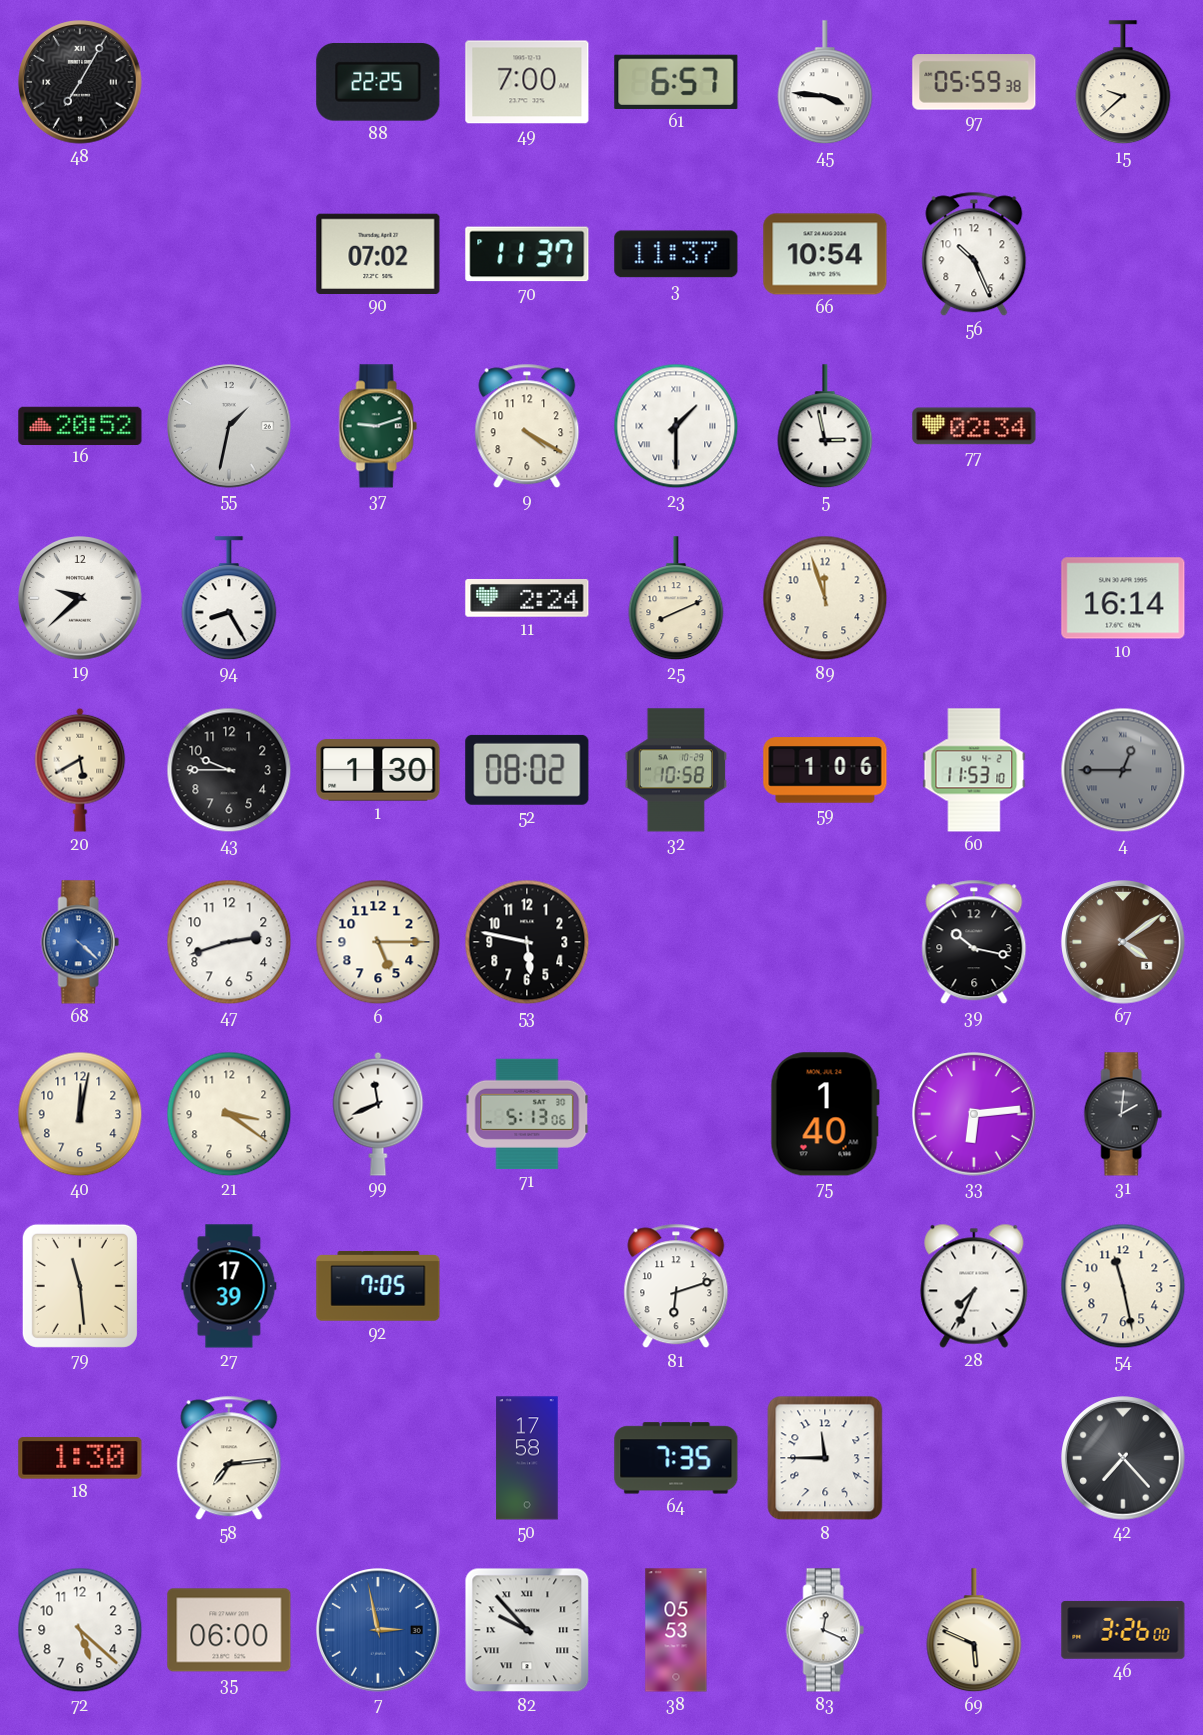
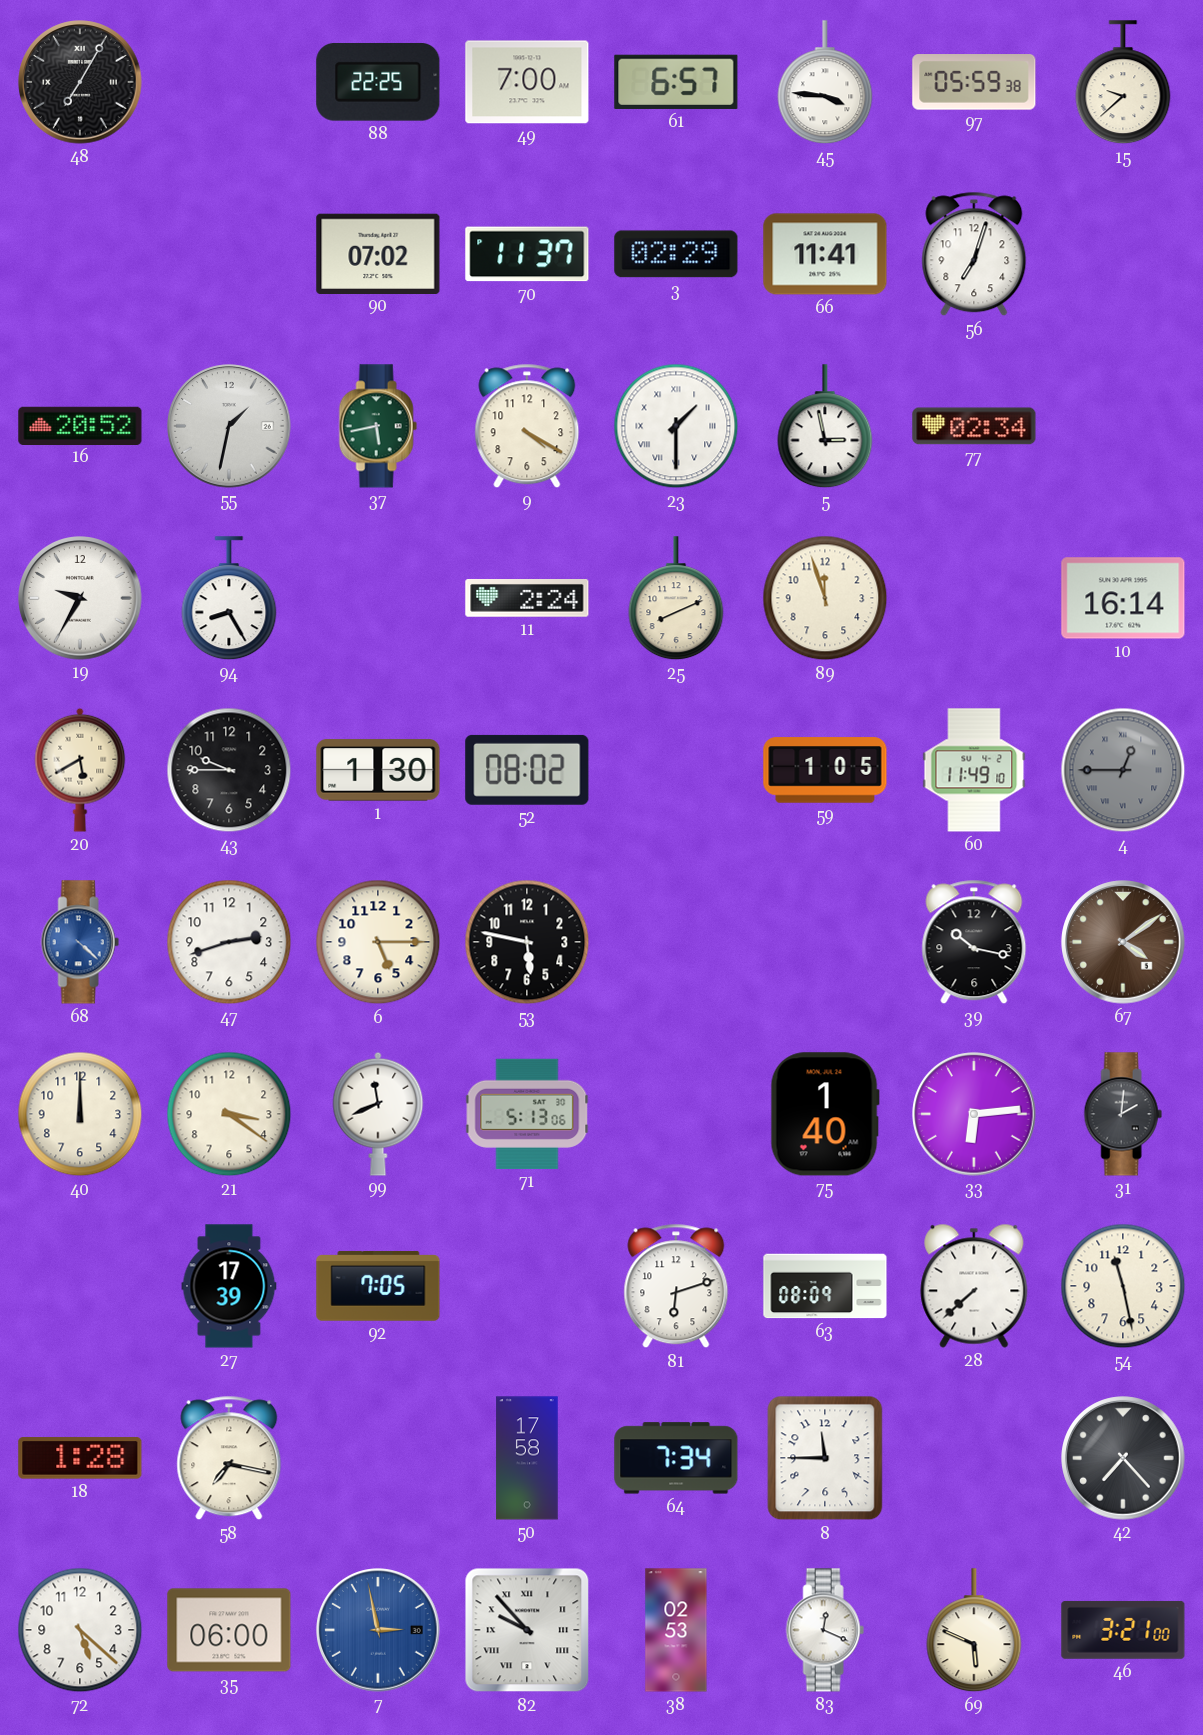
3: 11:37 -> 02:29 (676, 254)
66: 10:54 -> 11:41 (825, 254)
56: 10:26 -> 7:03 (974, 254)
37: 9:12 -> 5:43 (378, 426)
19: 9:38 -> 9:35 (80, 598)
32: 10:58 -> none (675, 770)
59: 1:06 -> 1:05 (825, 770)
60: 11:53 -> 11:49 (974, 770)
40: 12:02 -> 12:00 (80, 1114)
79: 11:29 -> none (80, 1286)
63: none -> 08:09 (825, 1286)
28: 7:34 -> 7:38 (974, 1286)
18: 1:30 -> 1:28 (80, 1458)
58: 7:14 -> 7:17 (229, 1458)
64: 7:35 -> 7:34 (676, 1458)
38: 05:53 -> 02:53 (676, 1630)
46: 3:26 -> 3:21 (1123, 1630)
